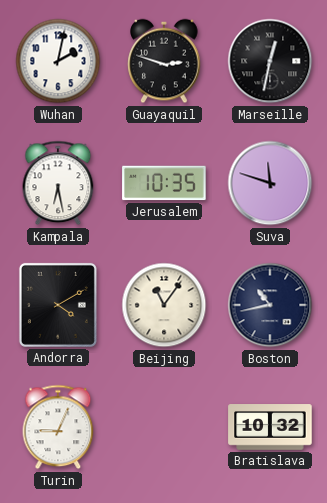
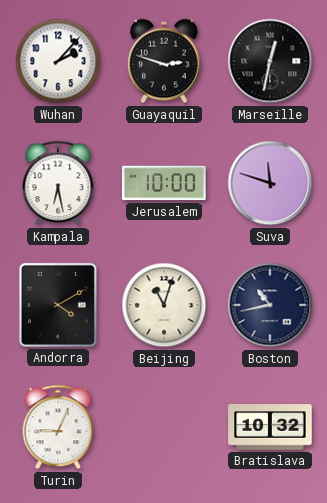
Wuhan: 2:02 -> 2:07 (58, 61)
Jerusalem: 10:35 -> 10:00 (164, 183)
Beijing: 11:06 -> 11:03 (164, 305)
